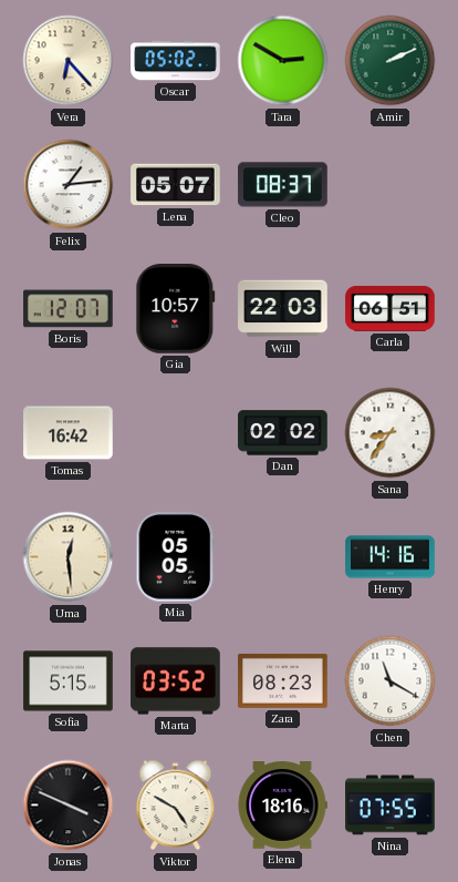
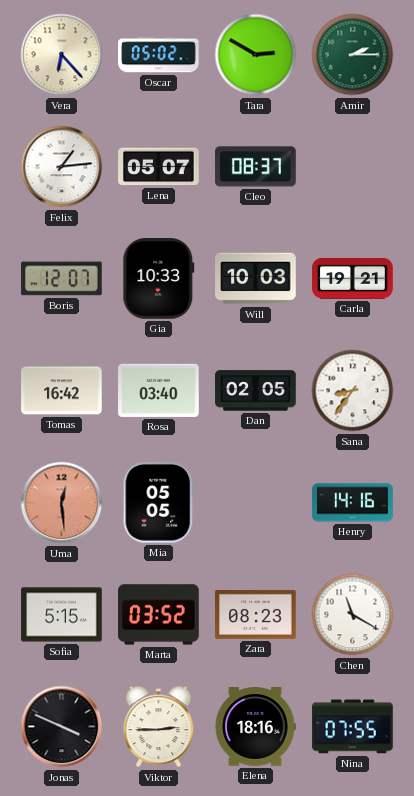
Amir: 2:11 -> 2:15 (353, 55)
Gia: 10:57 -> 10:33 (159, 279)
Will: 22:03 -> 10:03 (256, 279)
Carla: 06:51 -> 19:21 (353, 278)
Rosa: none -> 03:40 (159, 390)
Dan: 02:02 -> 02:05 (256, 391)
Uma dial: cream -> salmon (62, 503)
Viktor: 4:50 -> 2:45 (159, 727)
